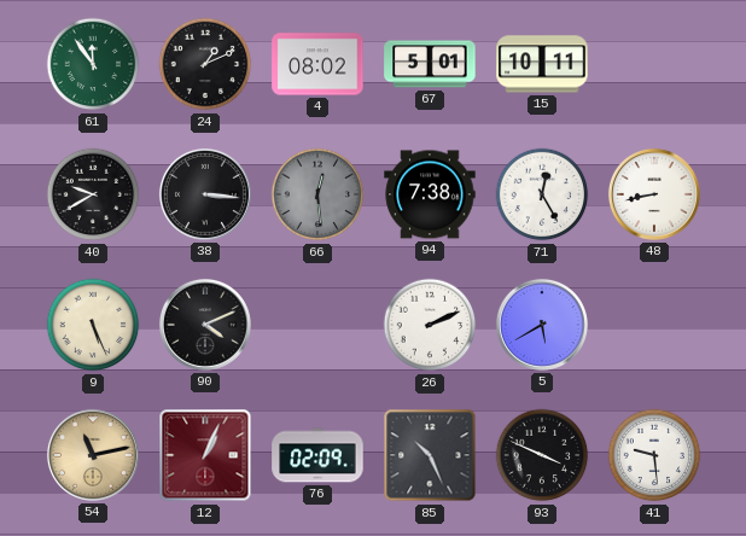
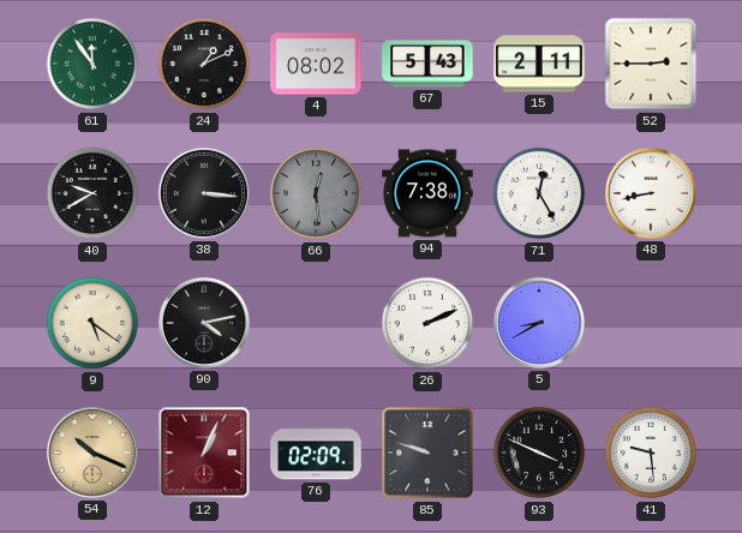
67: 5:01 -> 5:43 (427, 64)
15: 10:11 -> 2:11 (539, 64)
52: none -> 2:45 (651, 64)
9: 5:26 -> 5:21 (92, 323)
90: 4:11 -> 4:13 (204, 323)
5: 5:40 -> 8:40 (539, 323)
54: 11:13 -> 10:19 (92, 453)
85: 10:26 -> 9:48 (427, 453)
